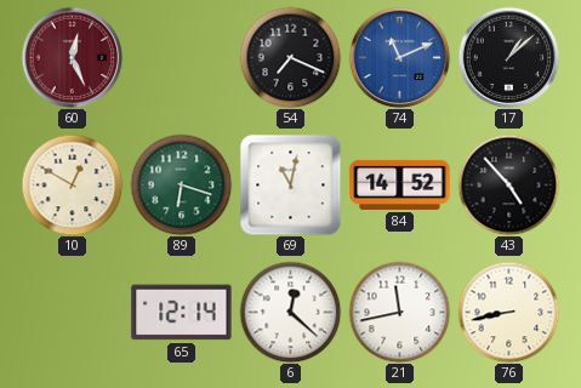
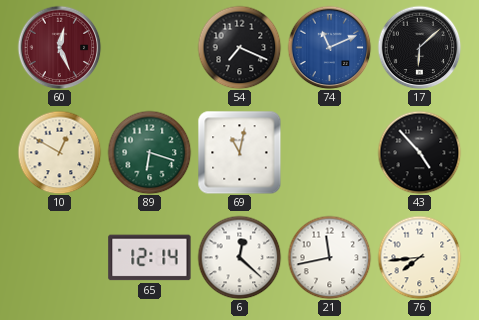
17: 1:08 -> 6:08 (419, 47)
84: 14:52 -> none (400, 184)
76: 8:43 -> 7:44 (419, 257)
